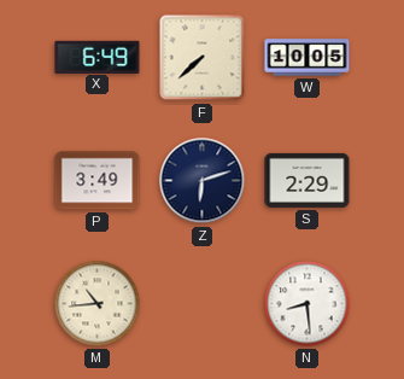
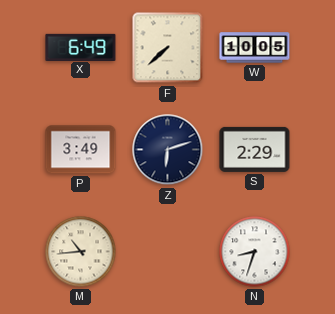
N: 8:29 -> 8:33 (255, 252)
